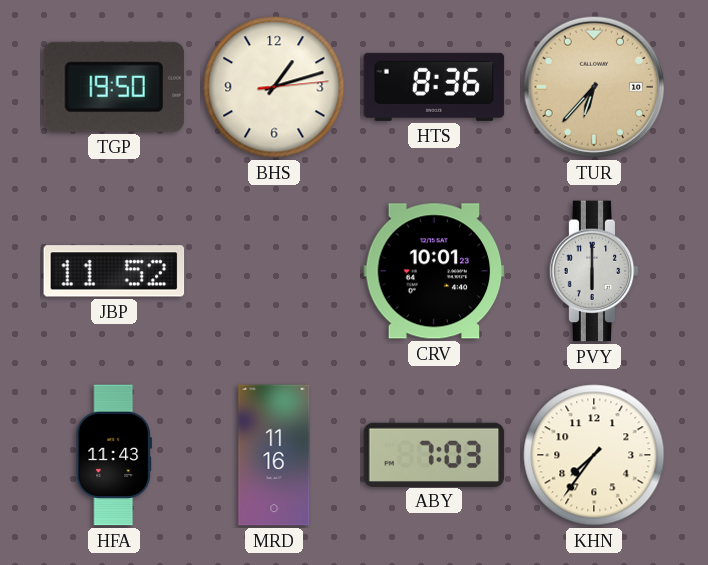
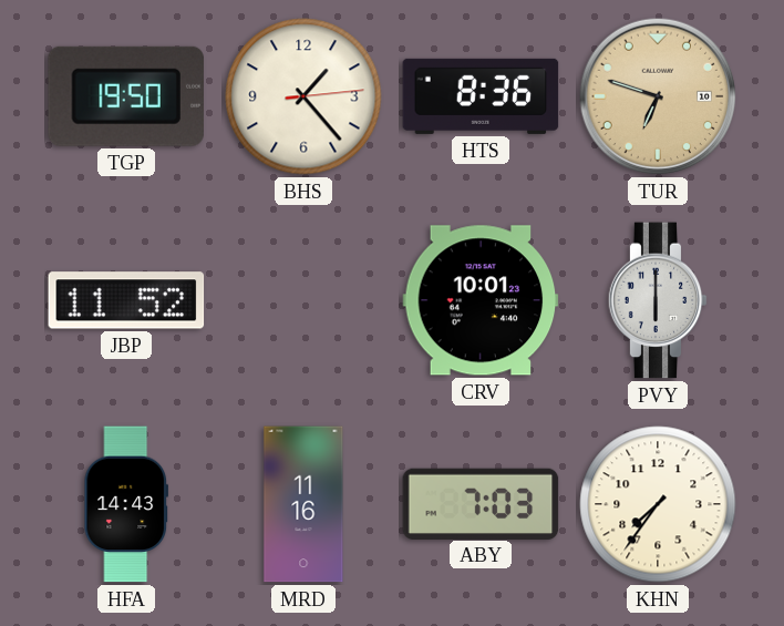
BHS: 1:12 -> 1:23 (303, 96)
TUR: 6:37 -> 6:48 (658, 96)
HFA: 11:43 -> 14:43 (125, 504)
